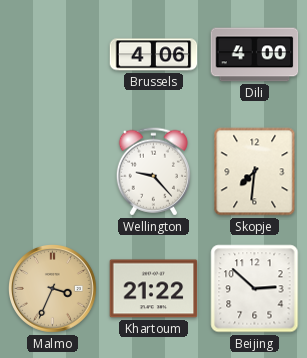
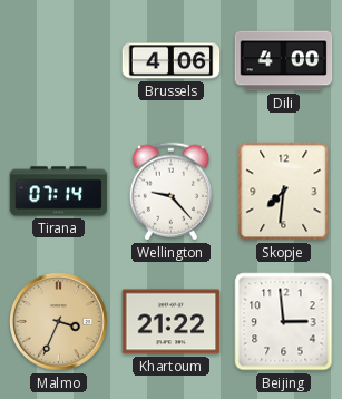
Tirana: none -> 07:14 (59, 192)
Beijing: 2:52 -> 2:59 (284, 322)
